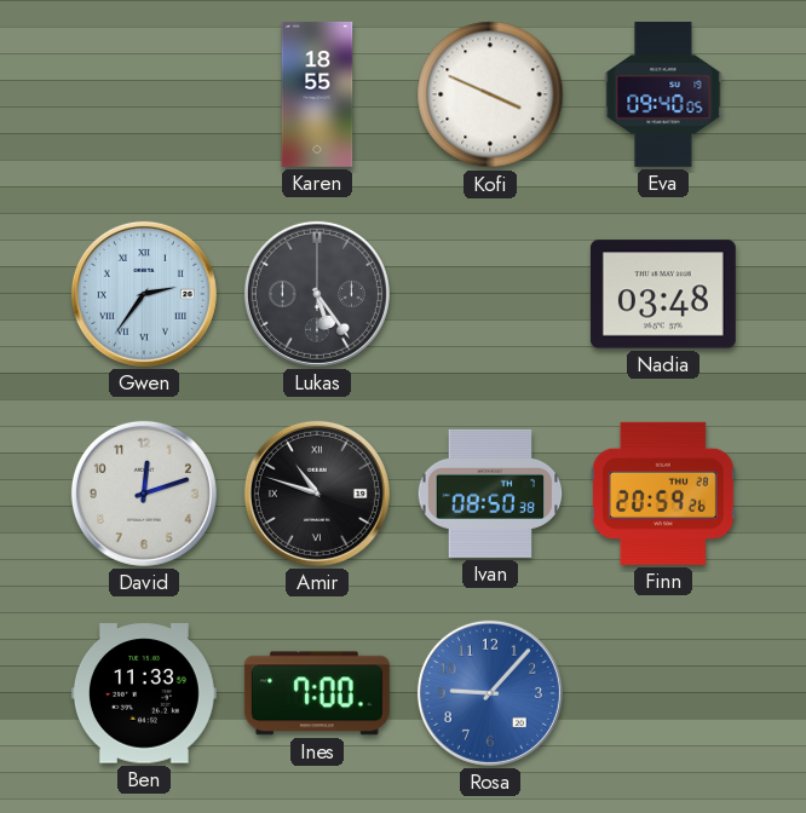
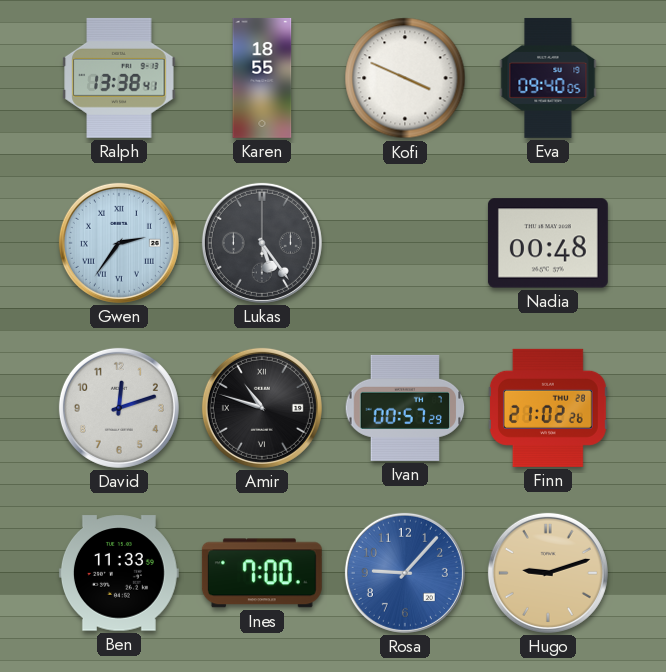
Ralph: none -> 13:38 (119, 78)
Nadia: 03:48 -> 00:48 (548, 243)
Ivan: 08:50 -> 00:57 (405, 408)
Finn: 20:59 -> 21:02 (548, 408)
Hugo: none -> 9:12 (548, 573)
